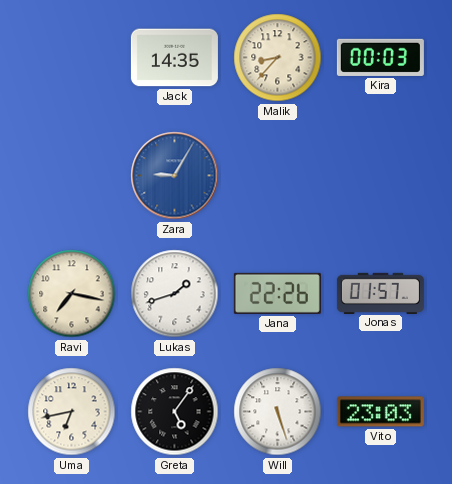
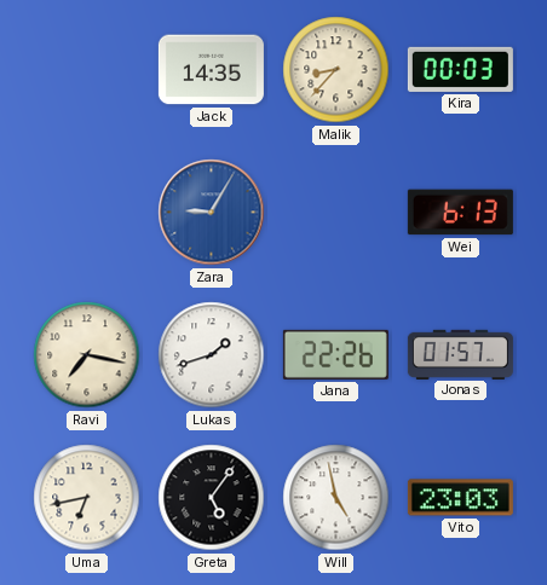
Wei: none -> 6:13 (460, 213)
Will: 5:27 -> 4:58 (336, 498)
